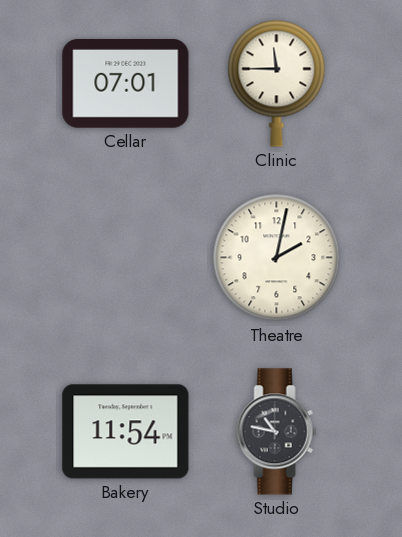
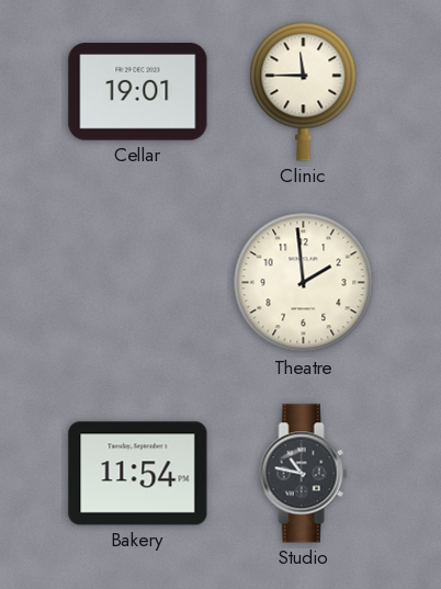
Cellar: 07:01 -> 19:01 (138, 92)
Theatre: 2:02 -> 1:59 (304, 283)
